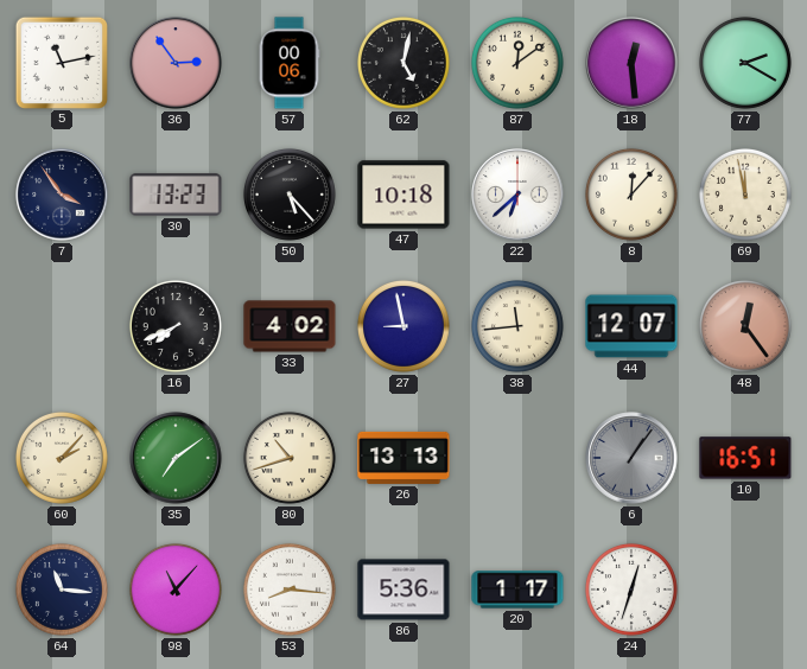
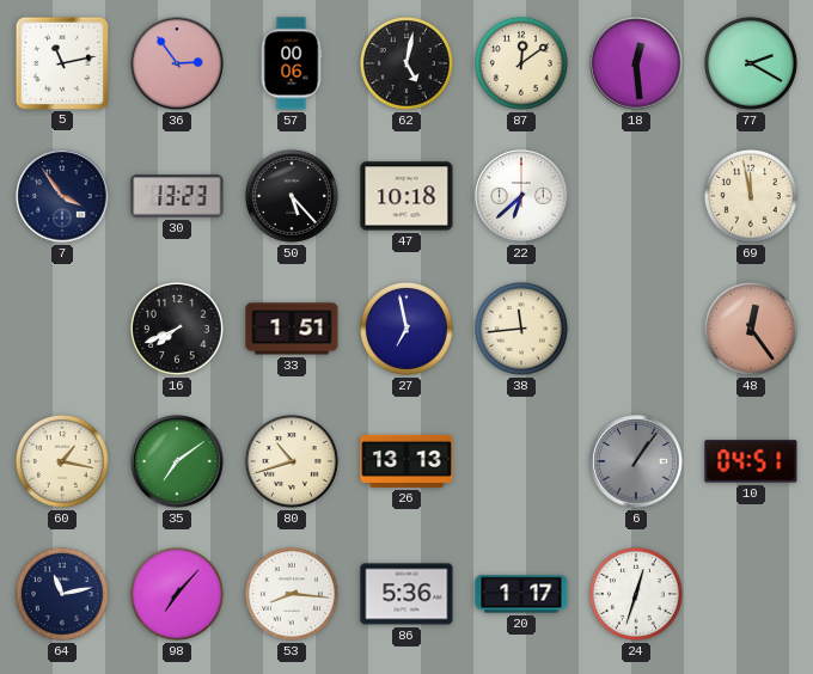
8: 12:07 -> none (631, 195)
33: 4:02 -> 1:51 (292, 329)
27: 8:58 -> 6:58 (406, 329)
44: 12:07 -> none (631, 326)
60: 2:07 -> 1:17 (62, 461)
10: 16:51 -> 04:51 (751, 461)
64: 11:16 -> 11:13 (62, 594)
98: 11:07 -> 7:07 (177, 594)
